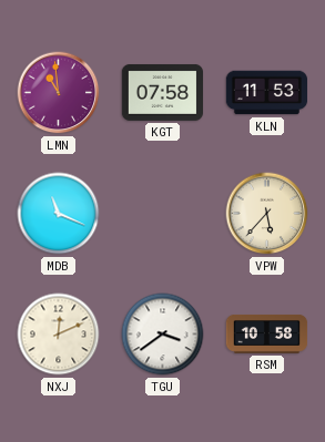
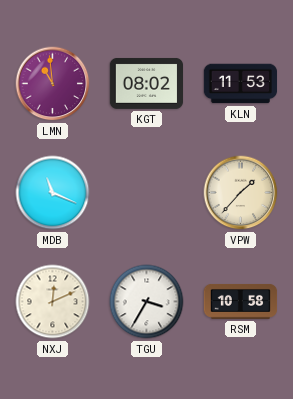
KGT: 07:58 -> 08:02 (147, 83)
VPW: 5:37 -> 1:37 (241, 193)
TGU: 3:39 -> 3:35 (147, 302)
